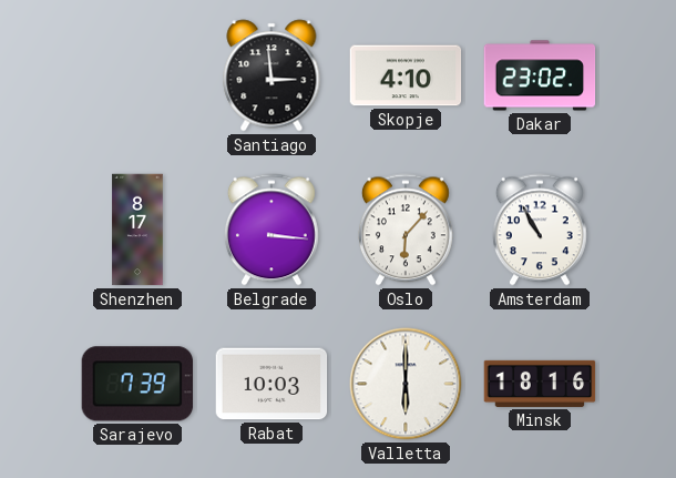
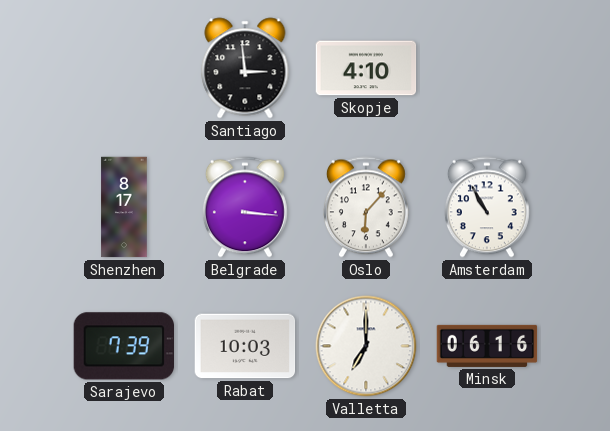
Dakar: 23:02 -> none (540, 75)
Valletta: 6:00 -> 7:00 (366, 346)
Minsk: 18:16 -> 06:16 (487, 346)
